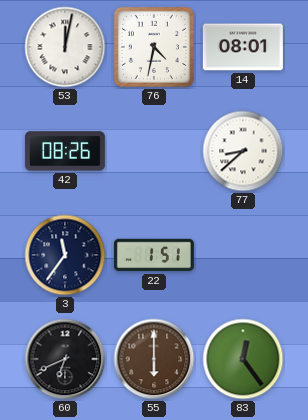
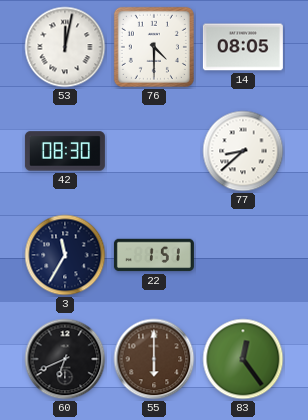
76: 4:32 -> 4:30 (154, 47)
14: 08:01 -> 08:05 (243, 47)
42: 08:26 -> 08:30 (65, 151)
3: 11:36 -> 11:35 (65, 255)
